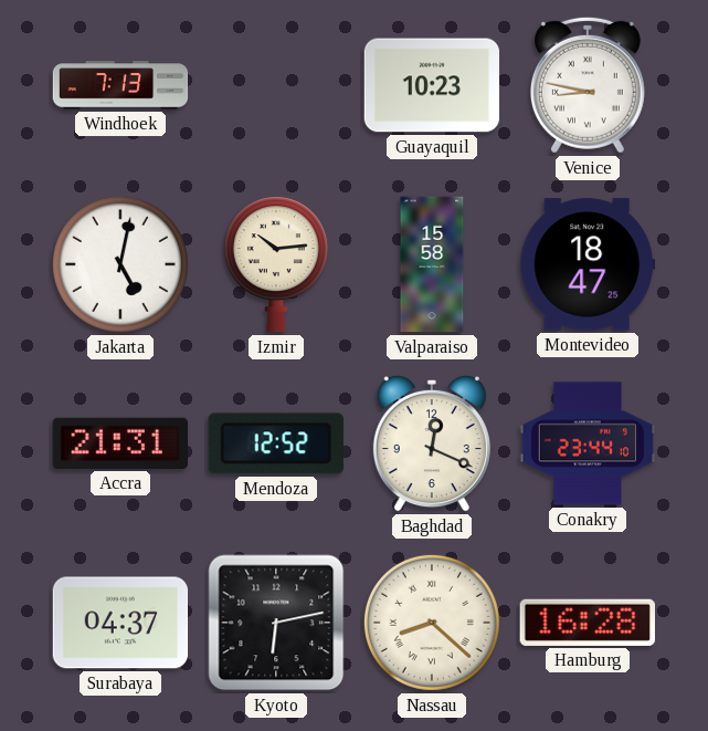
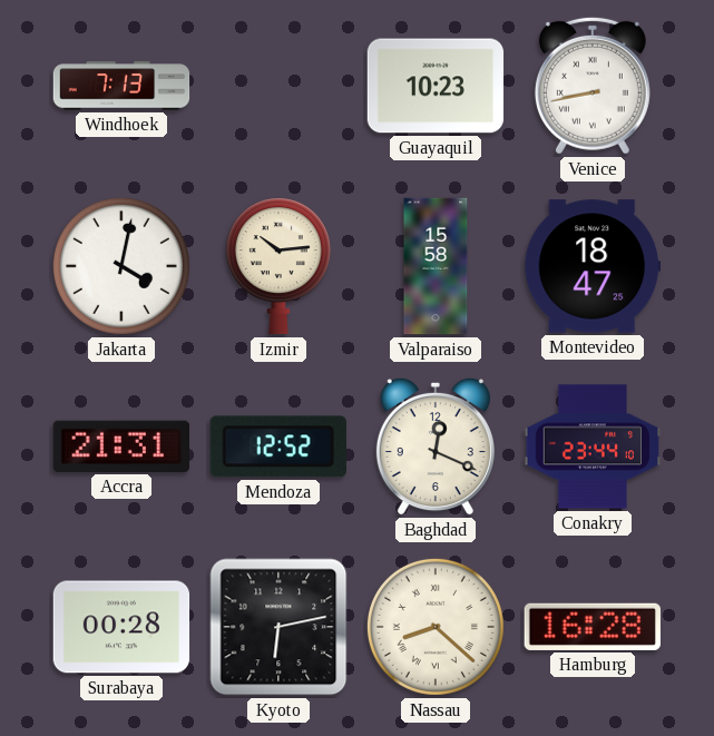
Venice: 8:47 -> 8:43 (593, 86)
Jakarta: 5:02 -> 4:02 (121, 266)
Surabaya: 04:37 -> 00:28 (121, 627)
